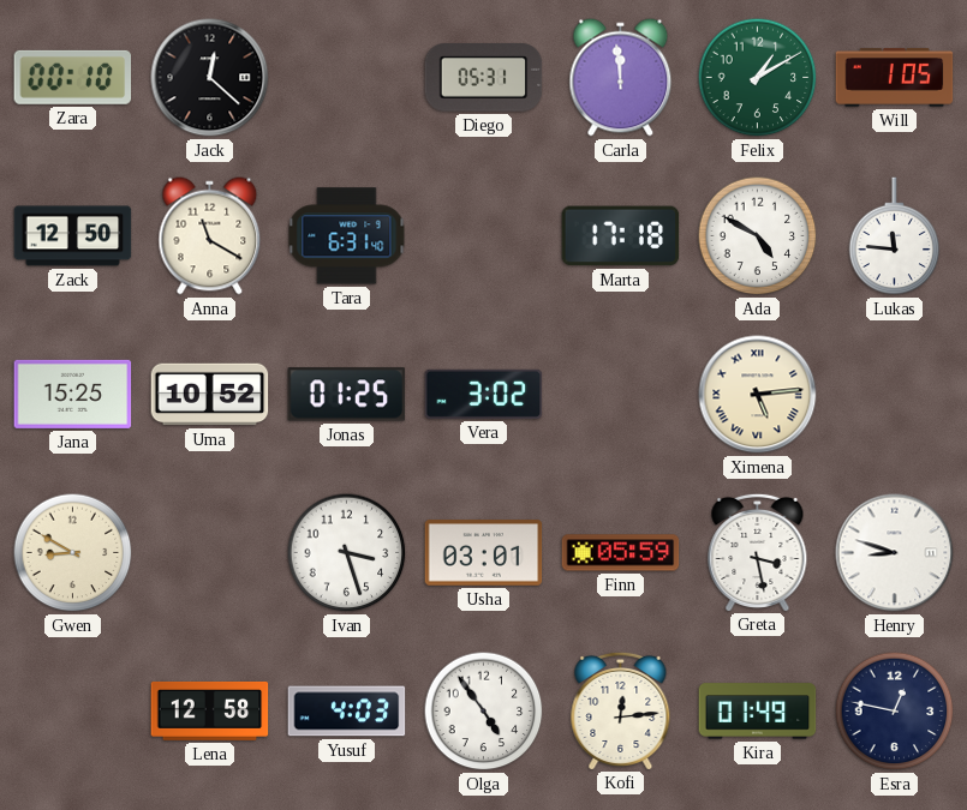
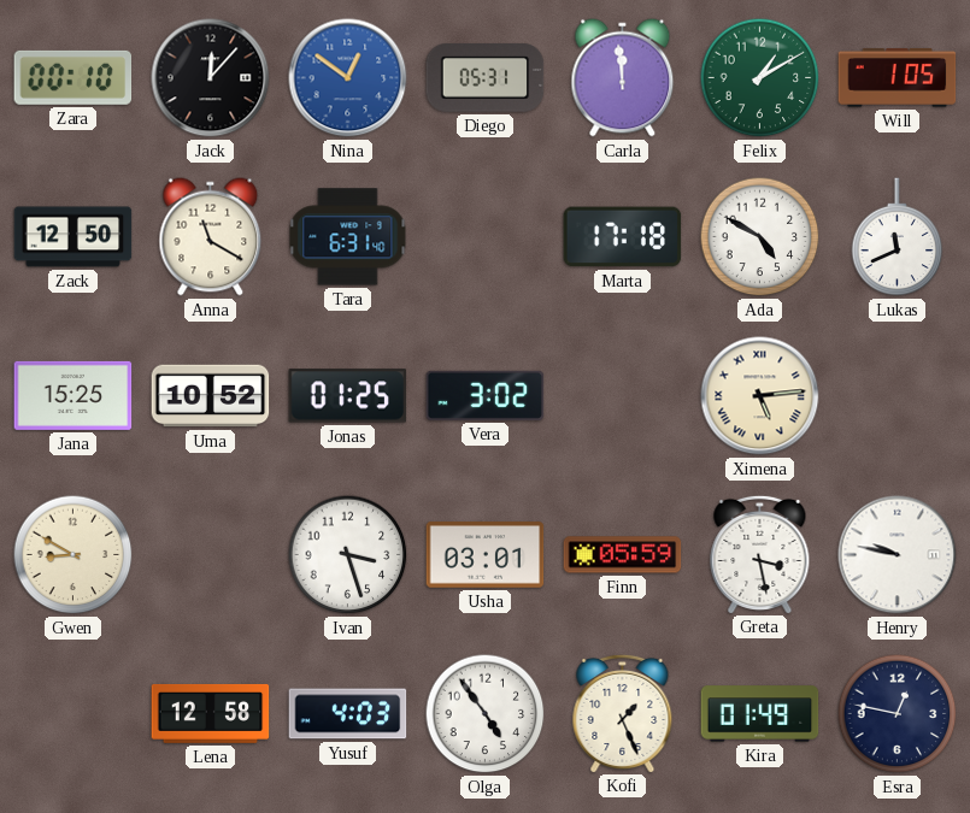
Jack: 12:22 -> 12:07 (211, 78)
Nina: none -> 12:51 (348, 78)
Lukas: 11:46 -> 11:41 (898, 237)
Henry: 8:48 -> 9:47 (898, 555)
Kofi: 12:14 -> 1:26 (623, 713)
